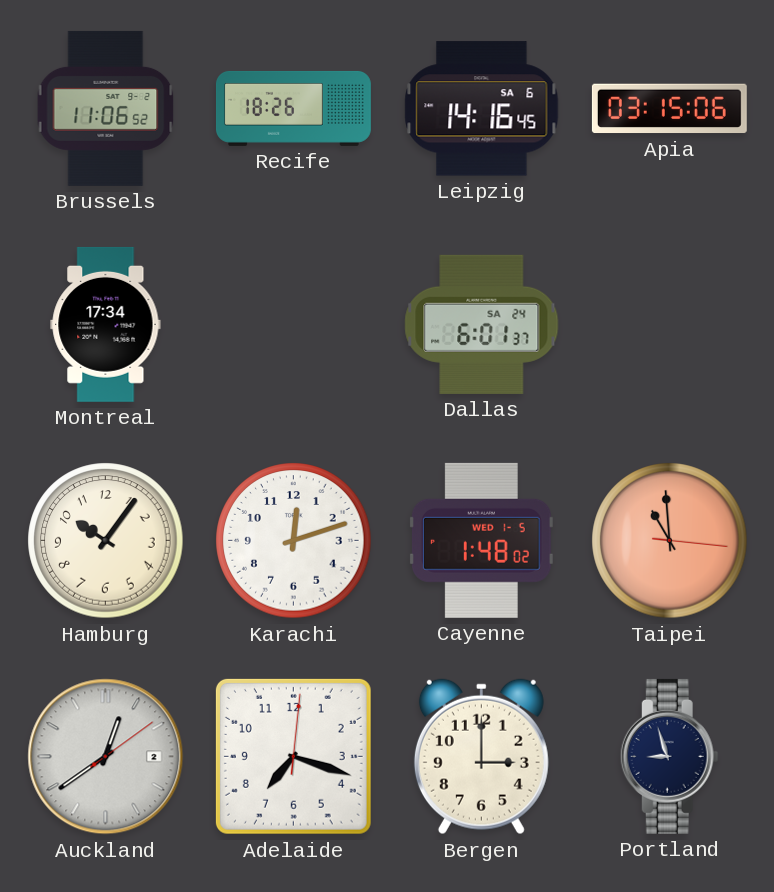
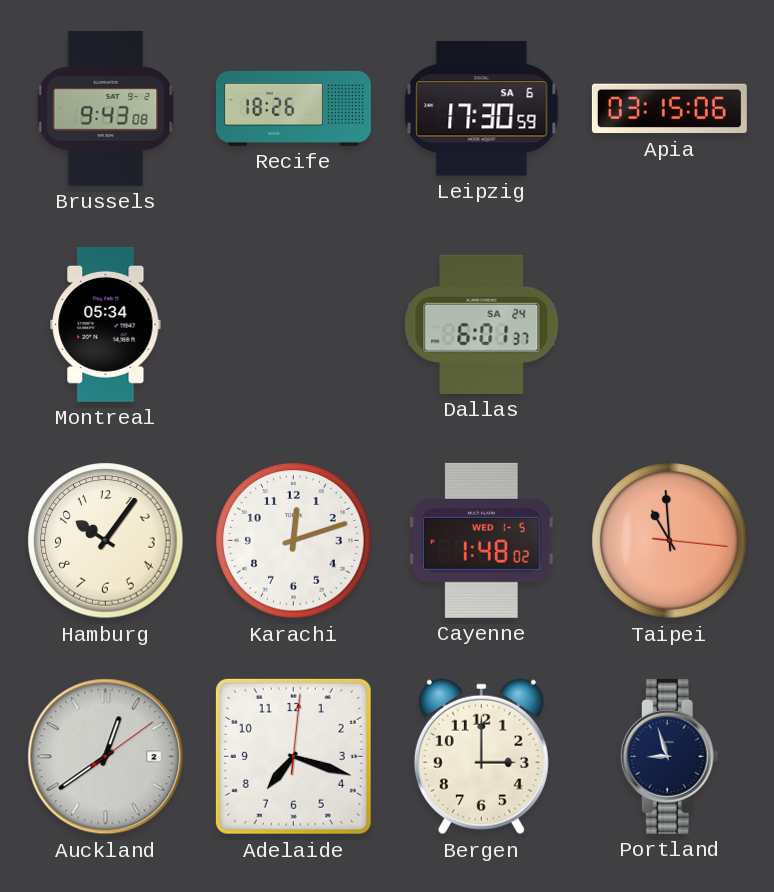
Brussels: 11:06 -> 9:43 (106, 108)
Leipzig: 14:16 -> 17:30 (482, 109)
Montreal: 17:34 -> 05:34 (106, 324)
